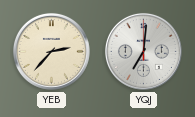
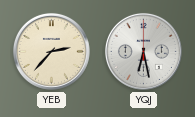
YQJ: 7:01 -> 6:28 (143, 51)
